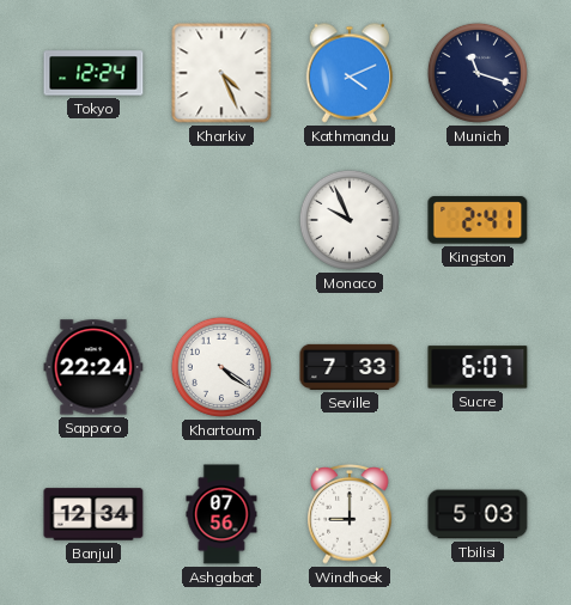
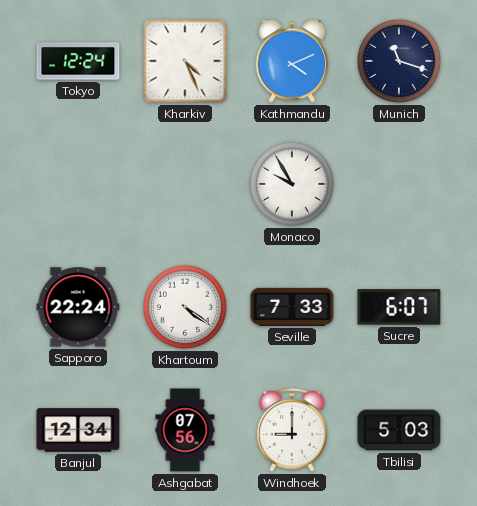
Monaco: 9:56 -> 9:55 (292, 184)
Kingston: 2:41 -> none (478, 220)
